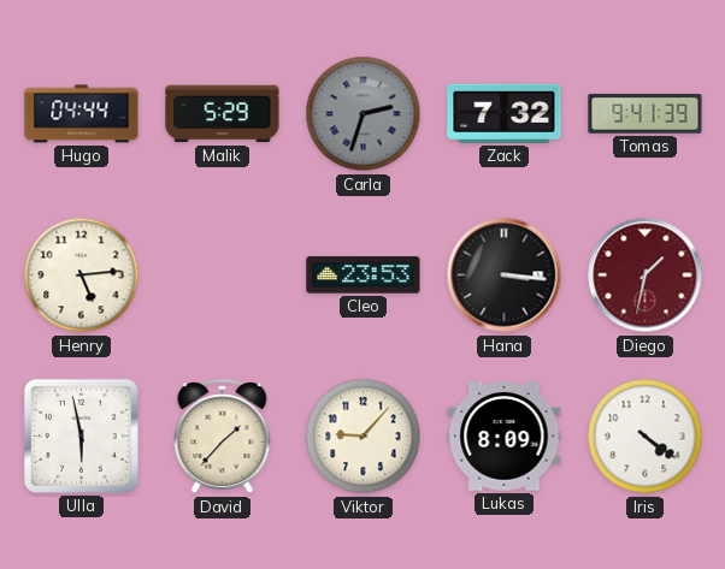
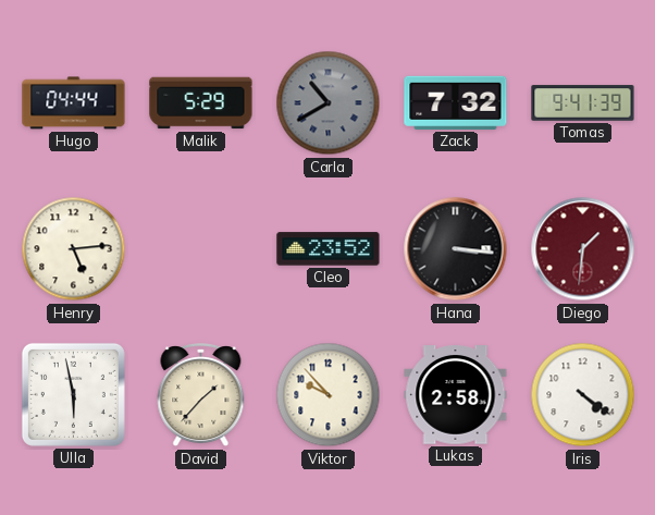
Carla: 2:33 -> 10:40 (329, 103)
Cleo: 23:53 -> 23:52 (329, 249)
Diego: 1:32 -> 1:31 (583, 249)
Viktor: 9:07 -> 9:53 (329, 395)
Lukas: 8:09 -> 2:58 (456, 395)
